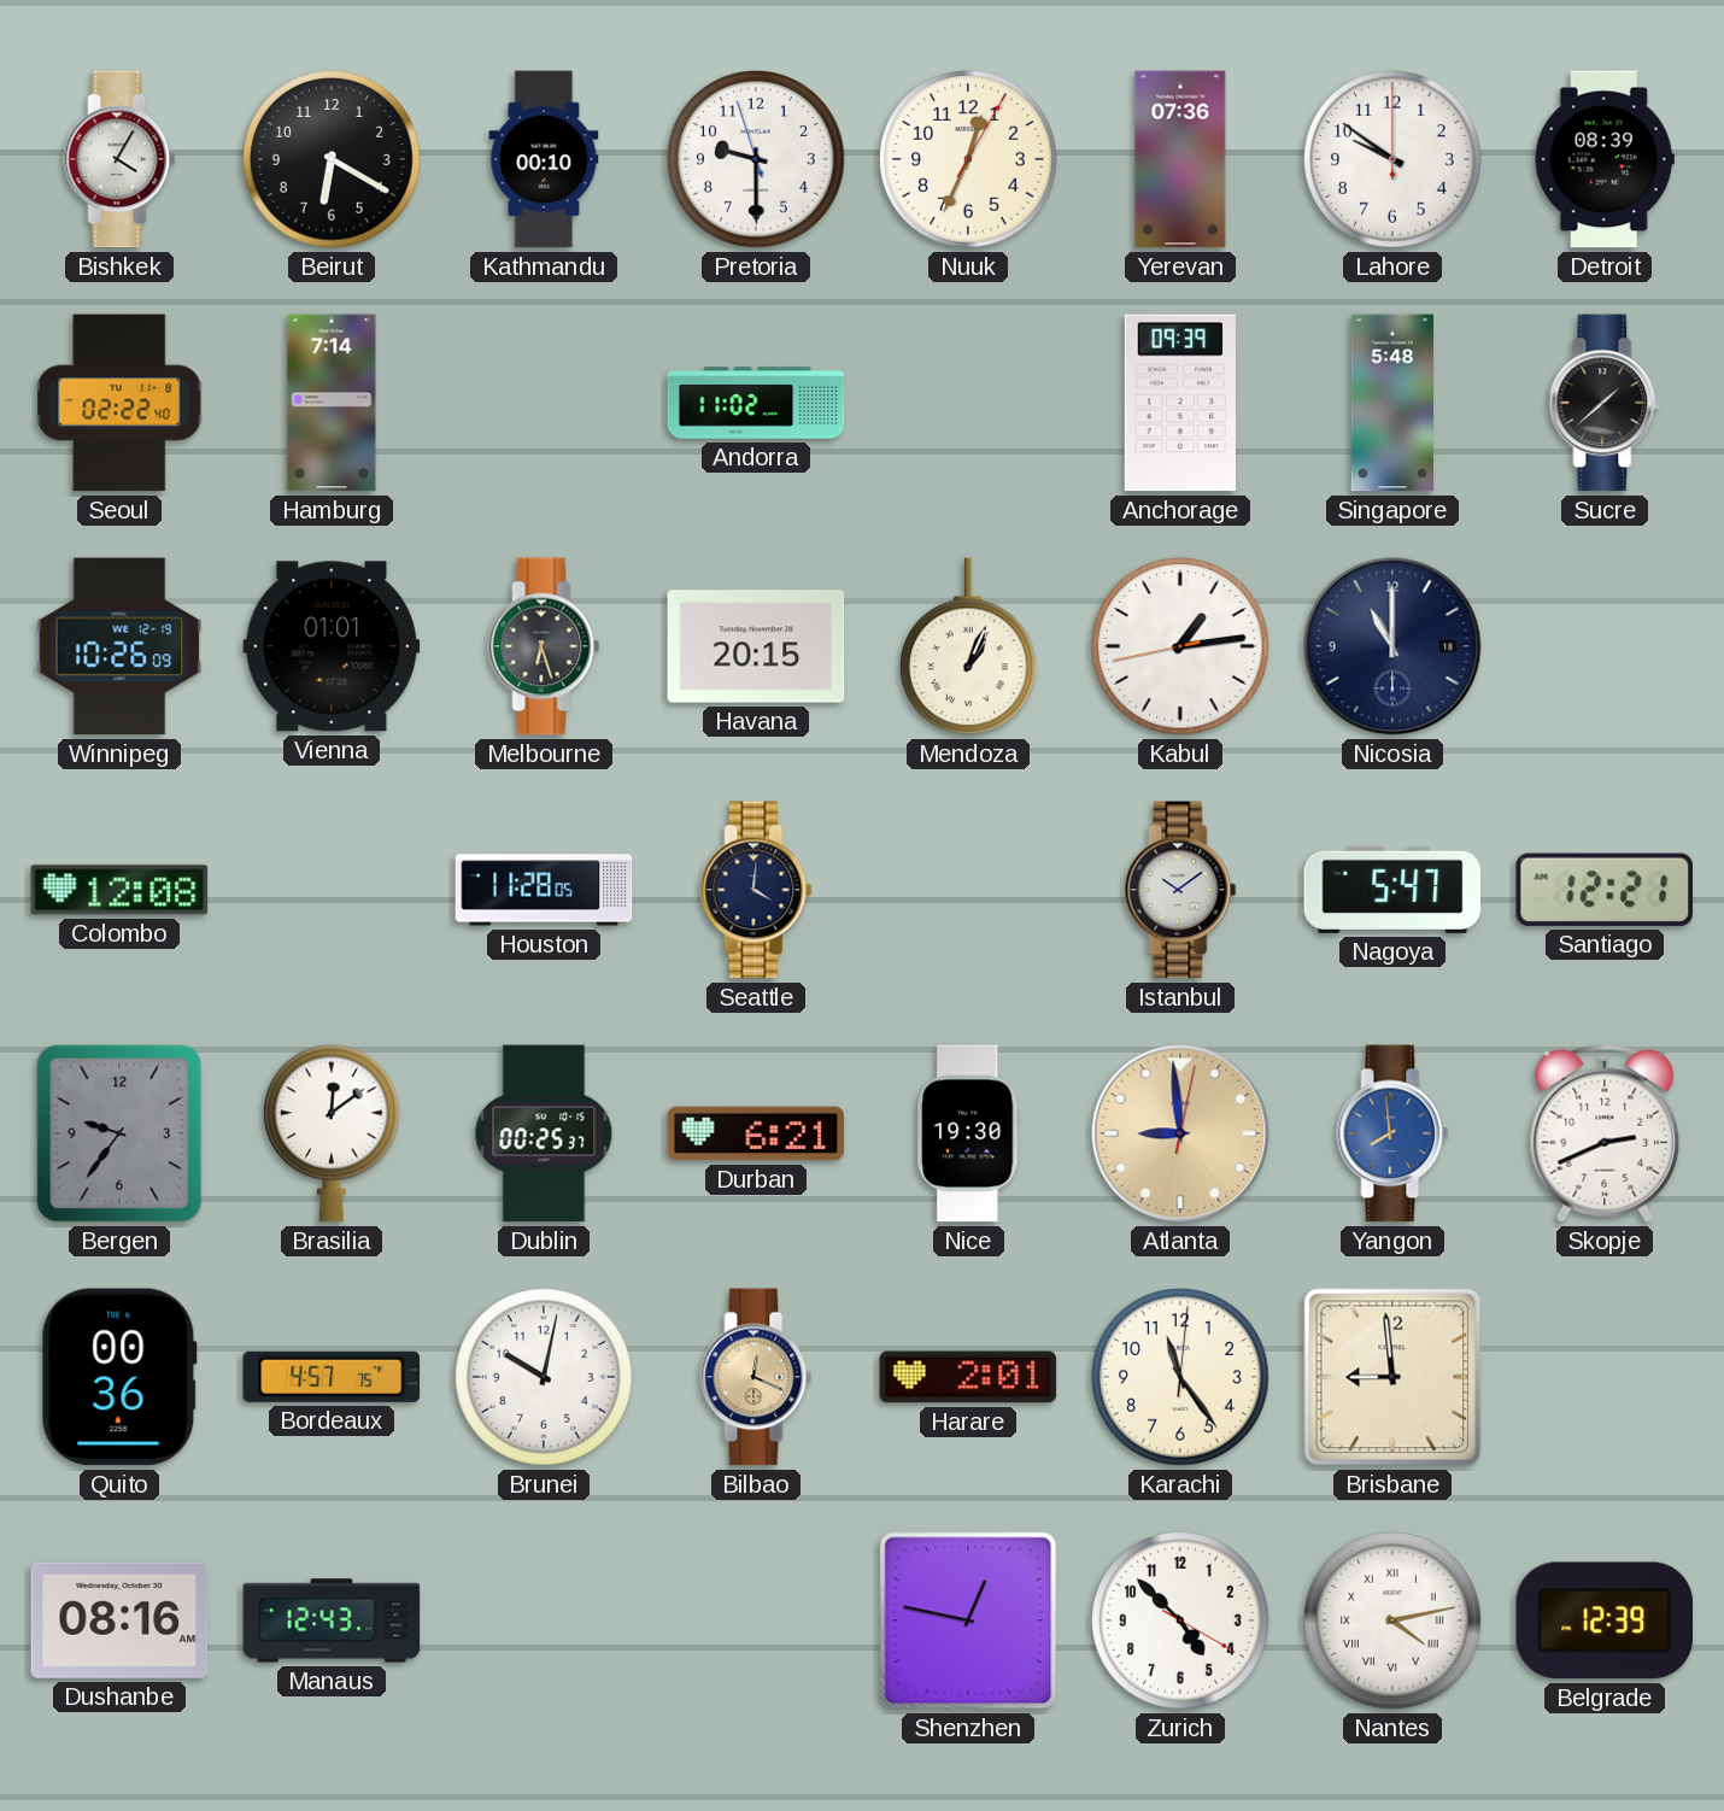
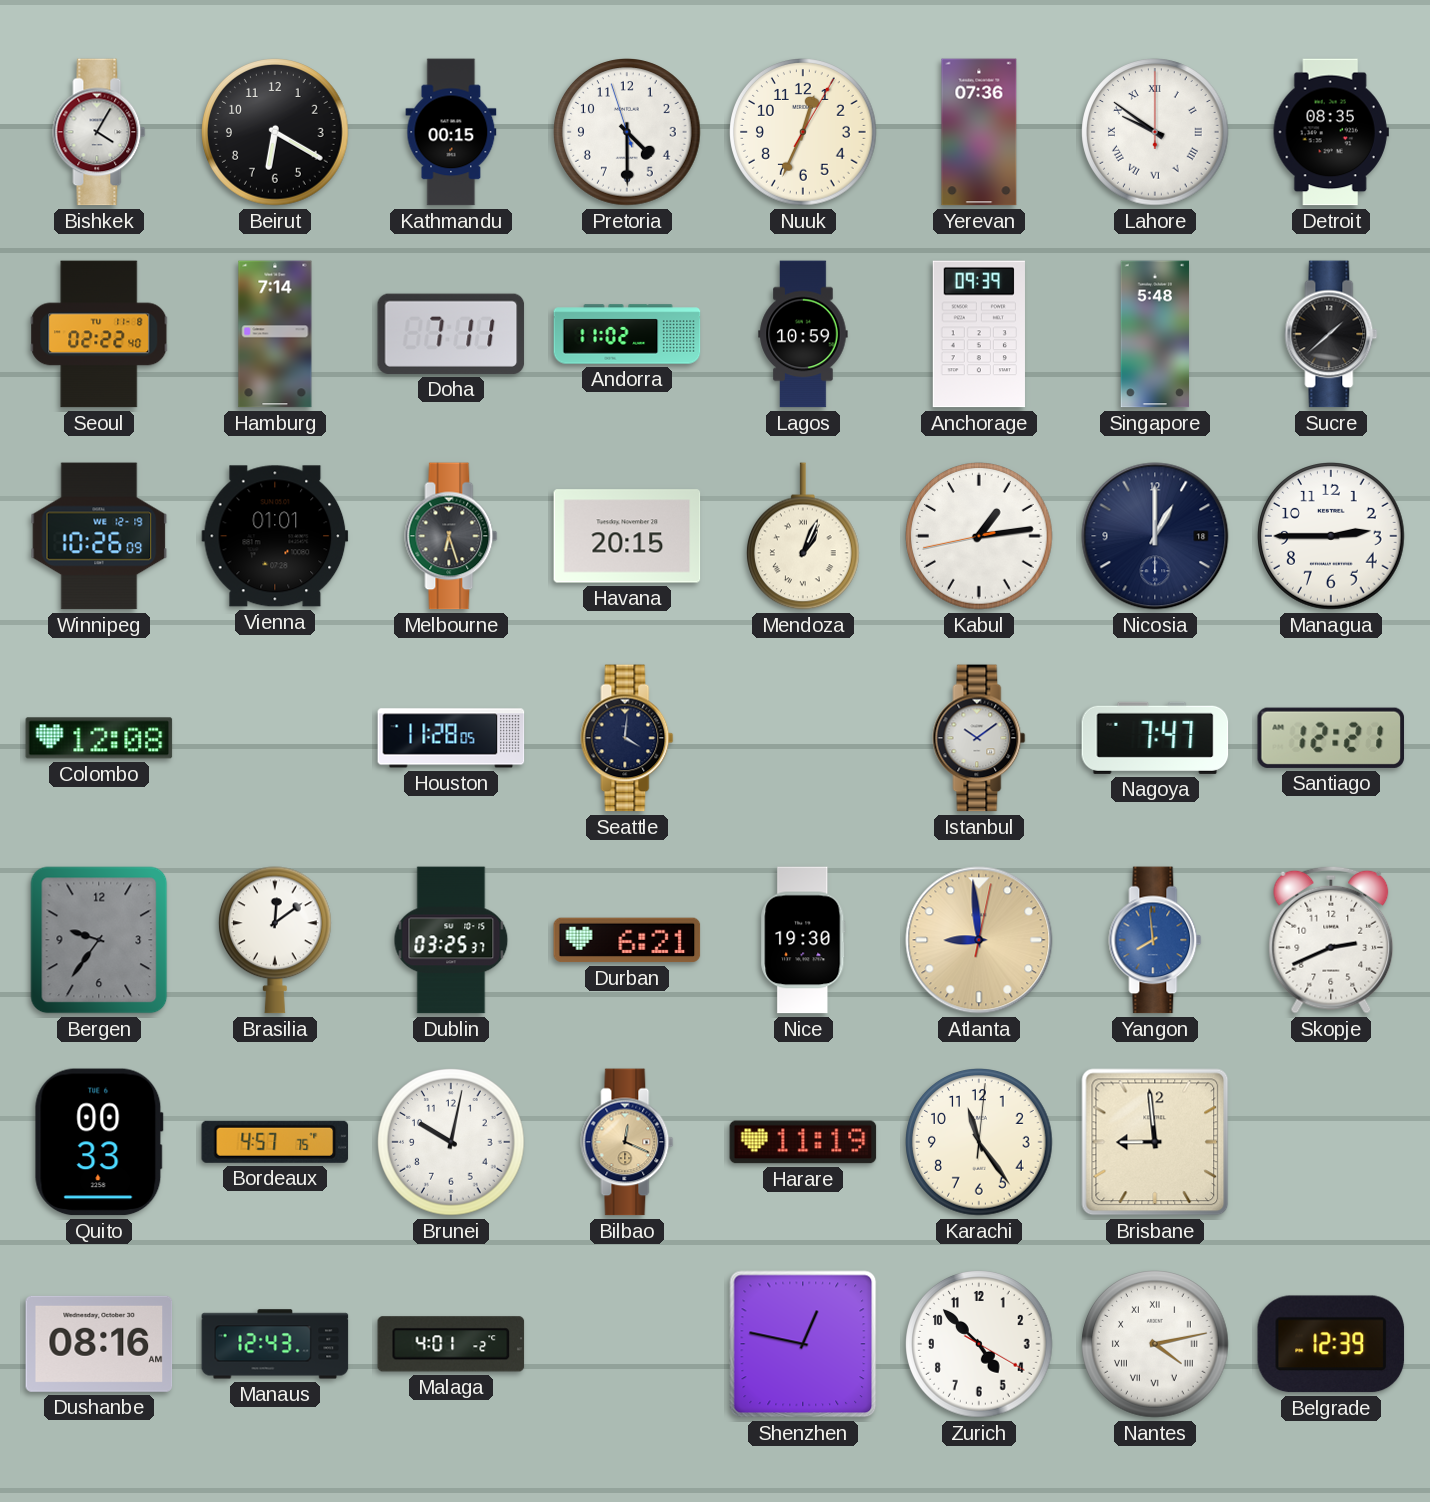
Kathmandu: 00:10 -> 00:15 (451, 132)
Pretoria: 9:29 -> 4:29 (627, 132)
Lahore numerals: Arabic -> Roman (1155, 132)
Detroit: 08:39 -> 08:35 (1331, 132)
Doha: none -> 7:11 (451, 334)
Lagos: none -> 10:59 (803, 334)
Nicosia: 11:00 -> 1:00 (1155, 536)
Managua: none -> 2:45 (1331, 536)
Nagoya: 5:47 -> 7:47 (1155, 738)
Dublin: 00:25 -> 03:25 (451, 940)
Quito: 00:36 -> 00:33 (99, 1142)
Harare: 2:01 -> 11:19 (803, 1142)
Malaga: none -> 4:01 (451, 1344)
